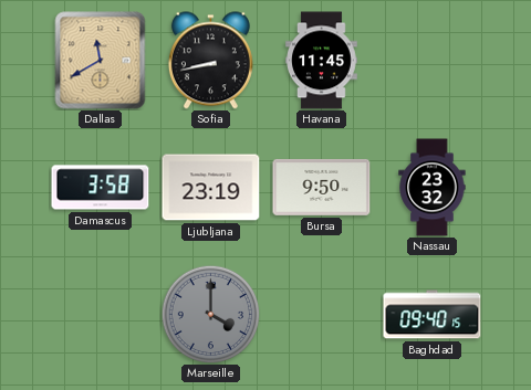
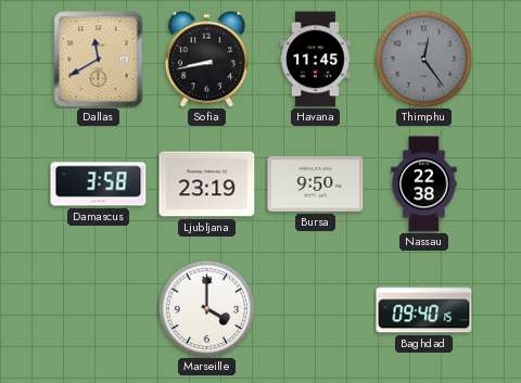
Thimphu: none -> 12:24 (423, 59)
Nassau: 23:32 -> 22:38 (424, 184)
Marseille dial: grey -> white (206, 308)
